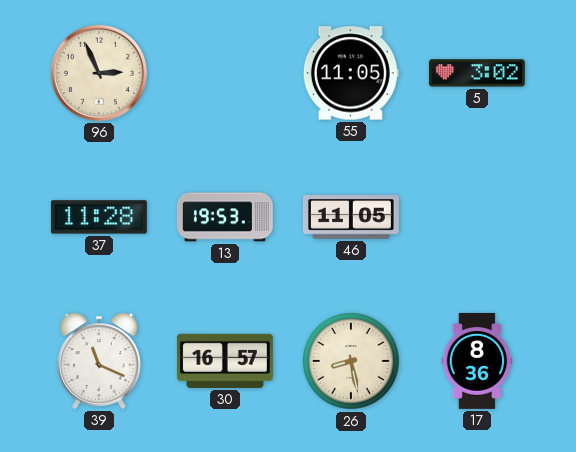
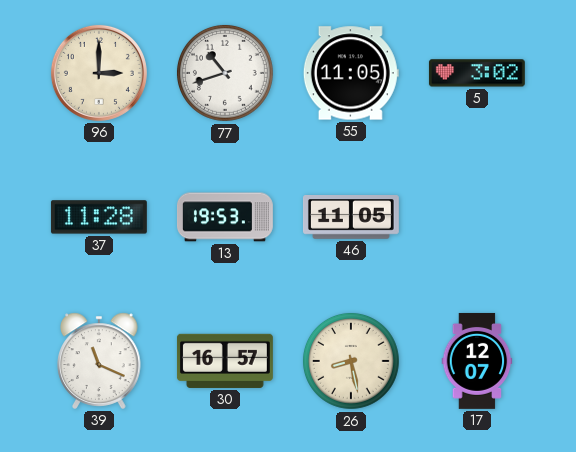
96: 2:56 -> 3:00 (99, 73)
77: none -> 10:42 (225, 73)
17: 8:36 -> 12:07 (477, 361)
